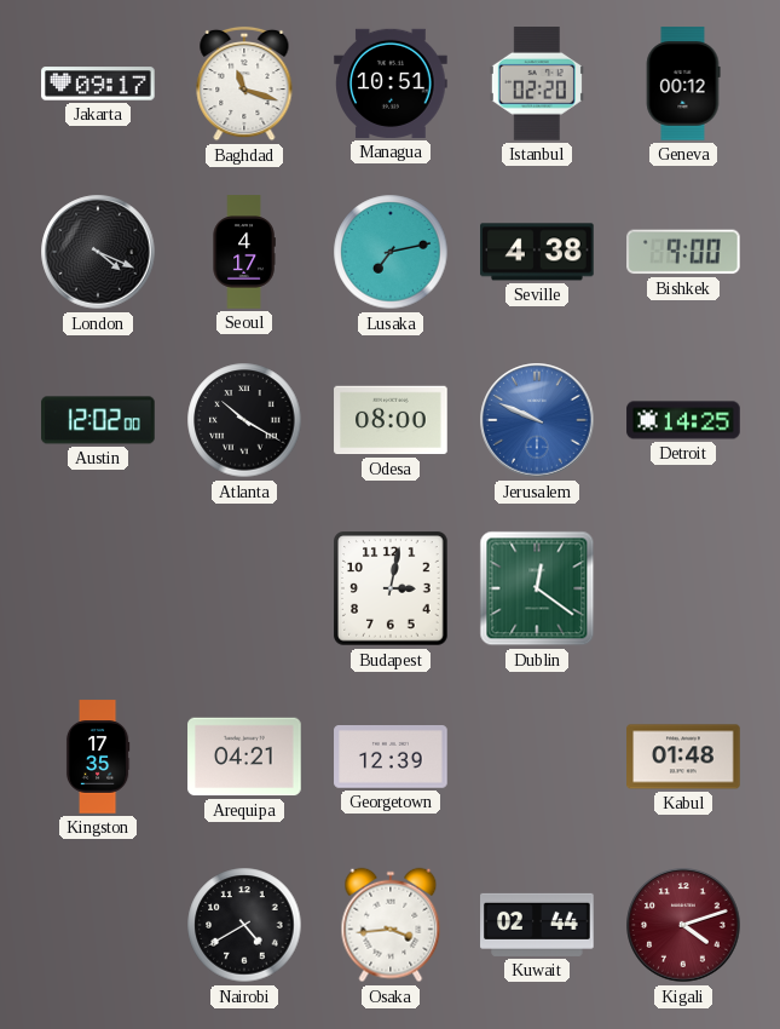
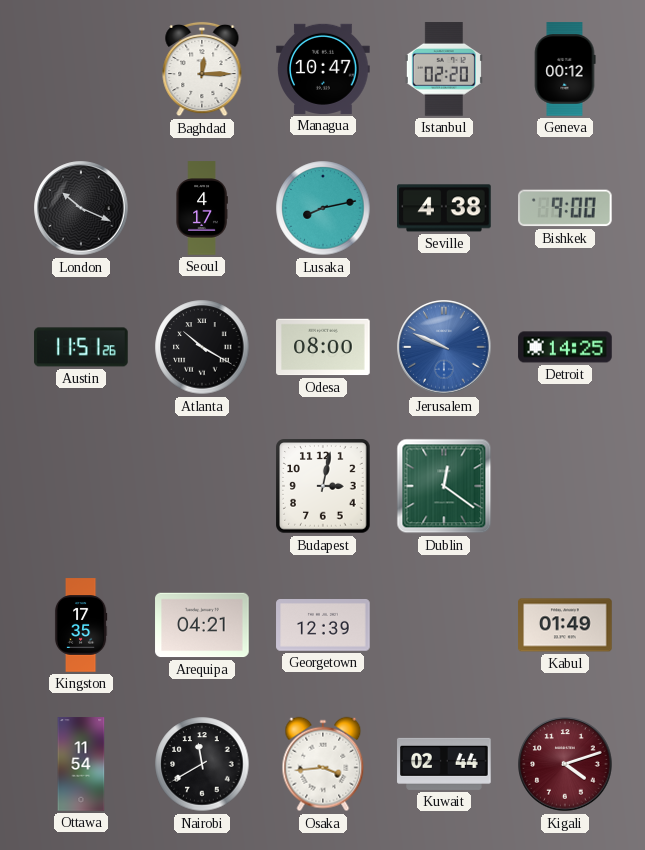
Jakarta: 09:17 -> none (98, 84)
Baghdad: 11:18 -> 12:15 (202, 69)
Managua: 10:51 -> 10:47 (323, 69)
London: 4:19 -> 10:19 (81, 208)
Lusaka: 7:13 -> 8:13 (323, 208)
Austin: 12:02 -> 11:51 (81, 347)
Kabul: 01:48 -> 01:49 (565, 625)
Ottawa: none -> 11:54 (81, 764)
Nairobi: 4:40 -> 11:40 (202, 764)
